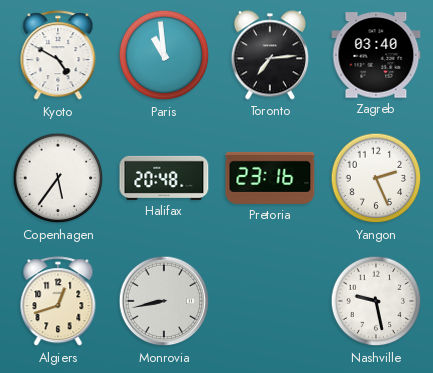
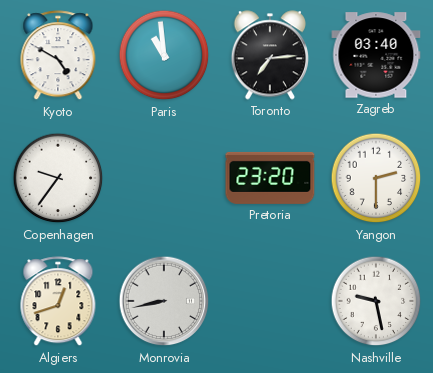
Copenhagen: 5:36 -> 9:36 (58, 178)
Halifax: 20:48 -> none (164, 178)
Pretoria: 23:16 -> 23:20 (270, 178)
Yangon: 2:26 -> 2:30 (376, 178)
